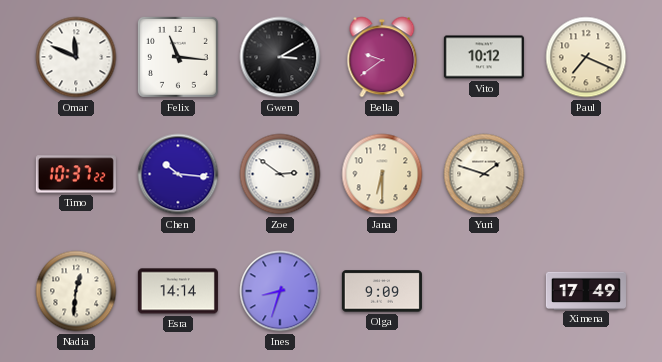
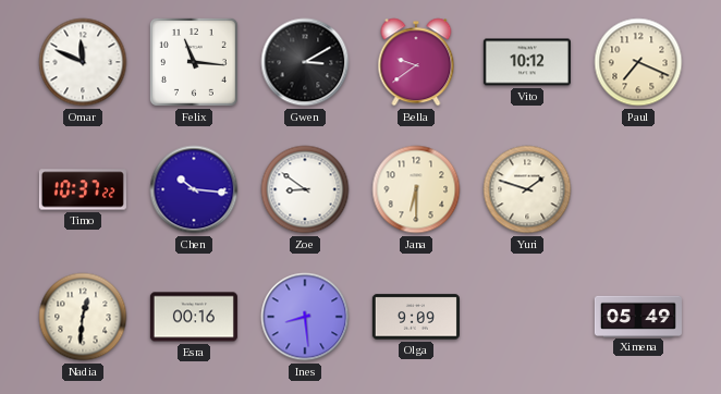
Zoe: 2:51 -> 8:51 (305, 189)
Esra: 14:14 -> 00:16 (194, 317)
Ines: 8:33 -> 8:29 (305, 317)
Ximena: 17:49 -> 05:49 (638, 316)
